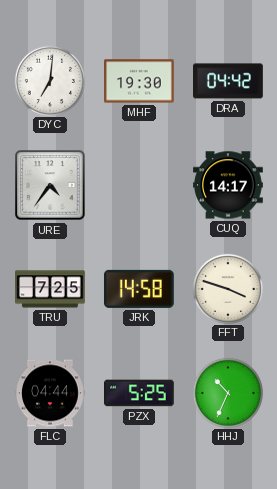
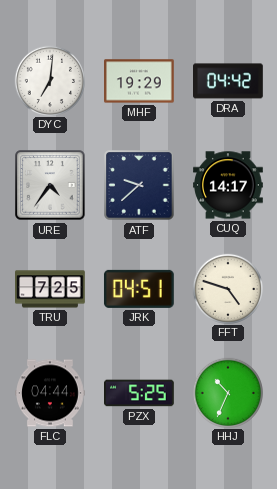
MHF: 19:30 -> 19:29 (140, 81)
ATF: none -> 9:38 (139, 185)
JRK: 14:58 -> 04:51 (139, 289)
FFT: 3:48 -> 4:48 (227, 288)
